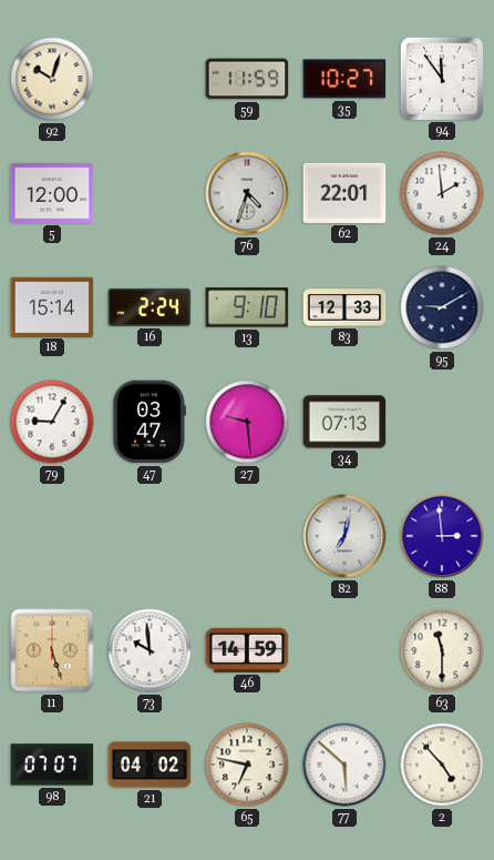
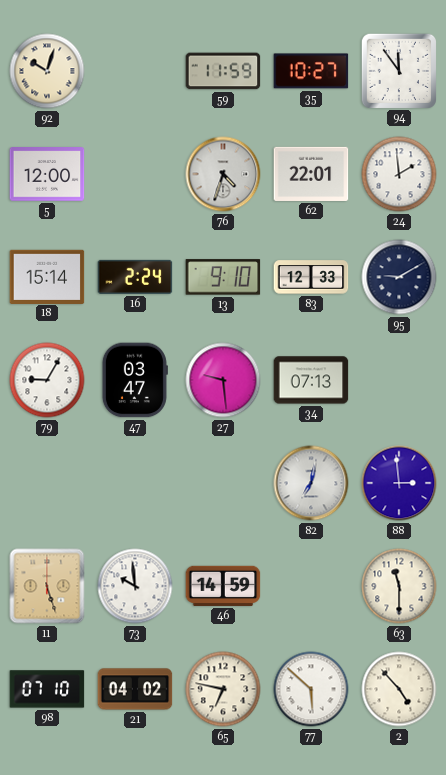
98: 07:07 -> 07:10 (47, 689)
